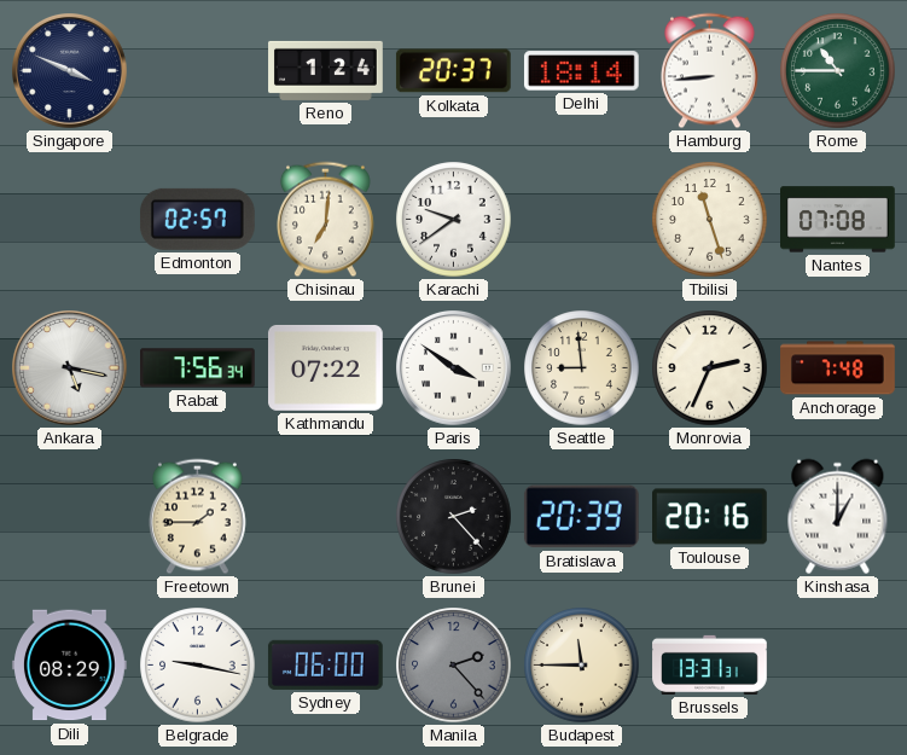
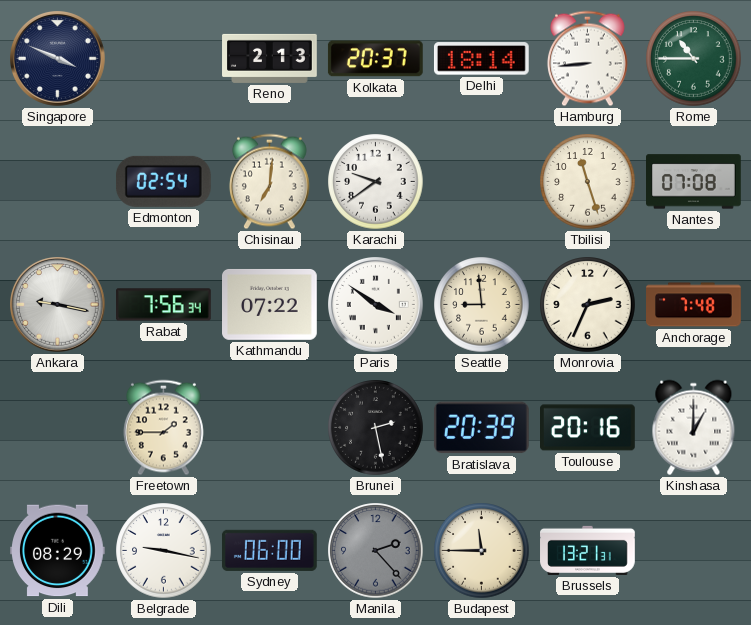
Reno: 1:24 -> 2:13 (270, 58)
Edmonton: 02:57 -> 02:54 (163, 181)
Ankara: 5:17 -> 9:17 (58, 305)
Brunei: 2:23 -> 2:28 (376, 428)
Brussels: 13:31 -> 13:21 (588, 550)
